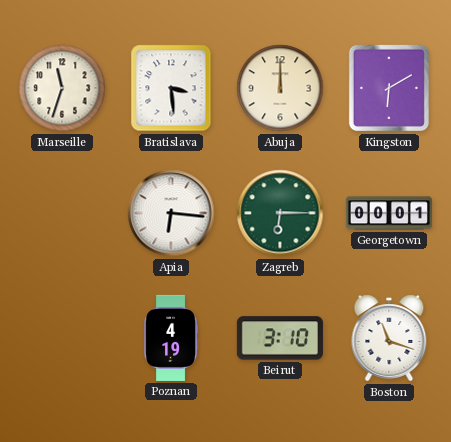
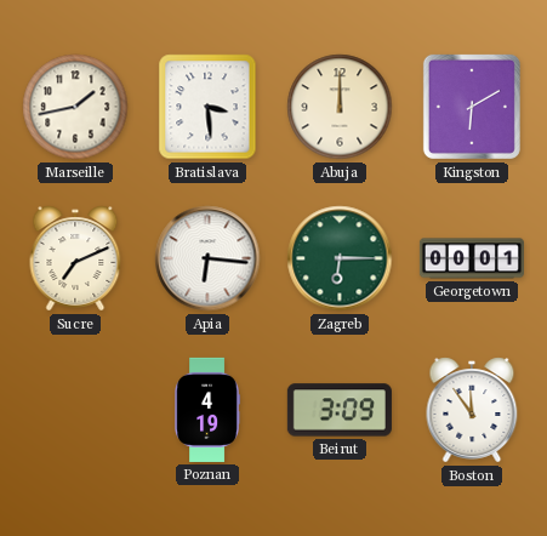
Marseille: 11:33 -> 1:43 (75, 107)
Sucre: none -> 7:11 (75, 258)
Beirut: 3:10 -> 3:09 (340, 410)
Boston: 11:18 -> 11:54 (472, 410)
